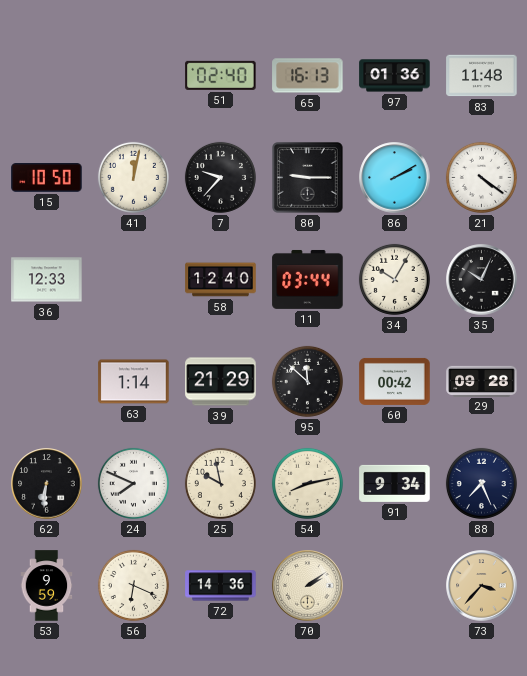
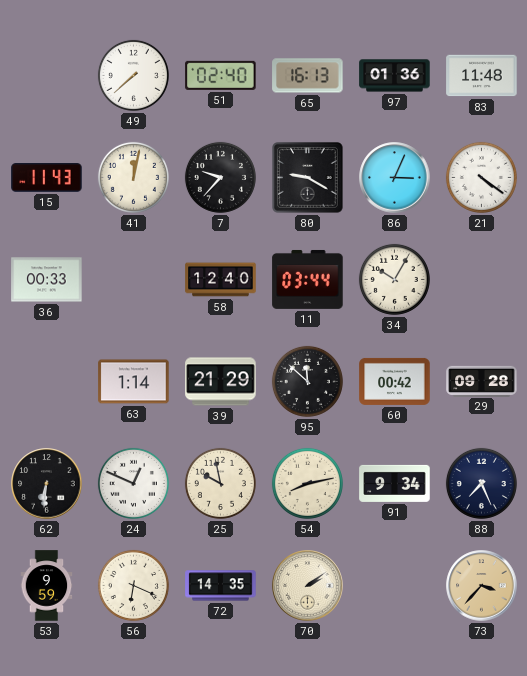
49: none -> 7:38 (133, 75)
15: 10:50 -> 11:43 (47, 178)
80: 9:15 -> 9:20 (308, 178)
86: 2:10 -> 3:04 (395, 178)
36: 12:33 -> 00:33 (47, 280)
35: 10:04 -> none (482, 280)
24: 7:49 -> 12:49 (133, 483)
72: 14:36 -> 14:35 (221, 586)
